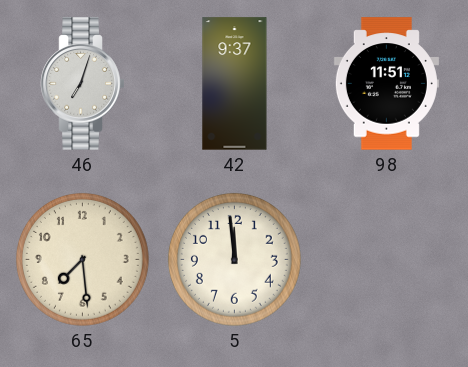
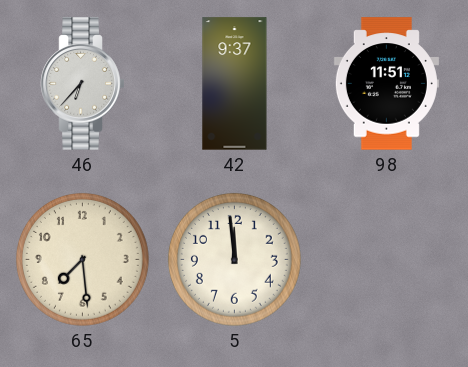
46: 7:03 -> 6:37 (83, 84)
